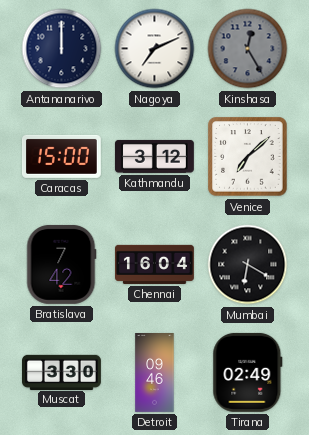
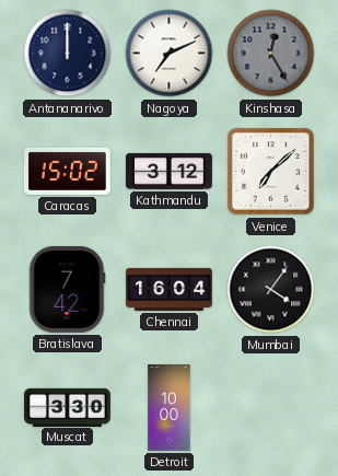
Caracas: 15:00 -> 15:02 (67, 171)
Mumbai: 6:20 -> 4:06 (271, 290)
Detroit: 09:46 -> 10:00 (170, 408)
Tirana: 02:49 -> none (248, 372)
